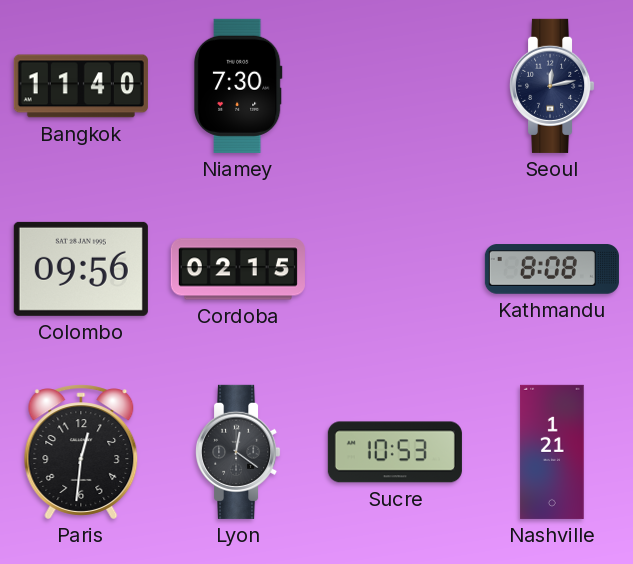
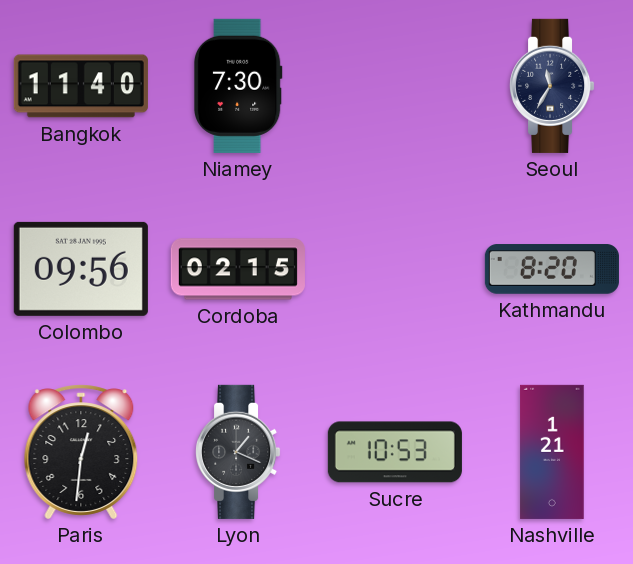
Seoul: 12:13 -> 11:35 (553, 86)
Kathmandu: 8:08 -> 8:20 (552, 269)
Lyon: 12:21 -> 1:19 (239, 452)
